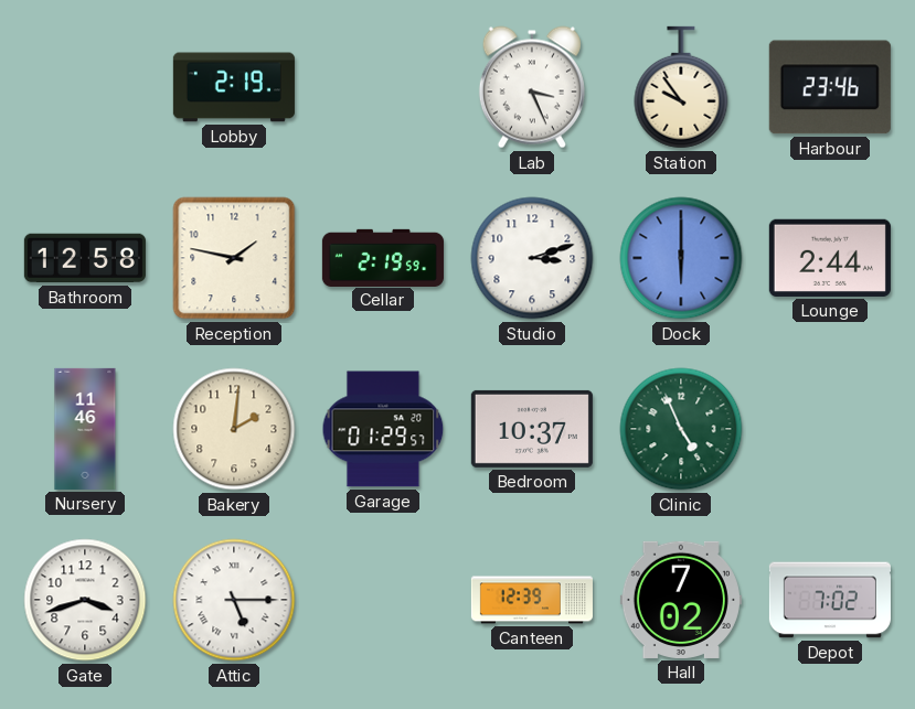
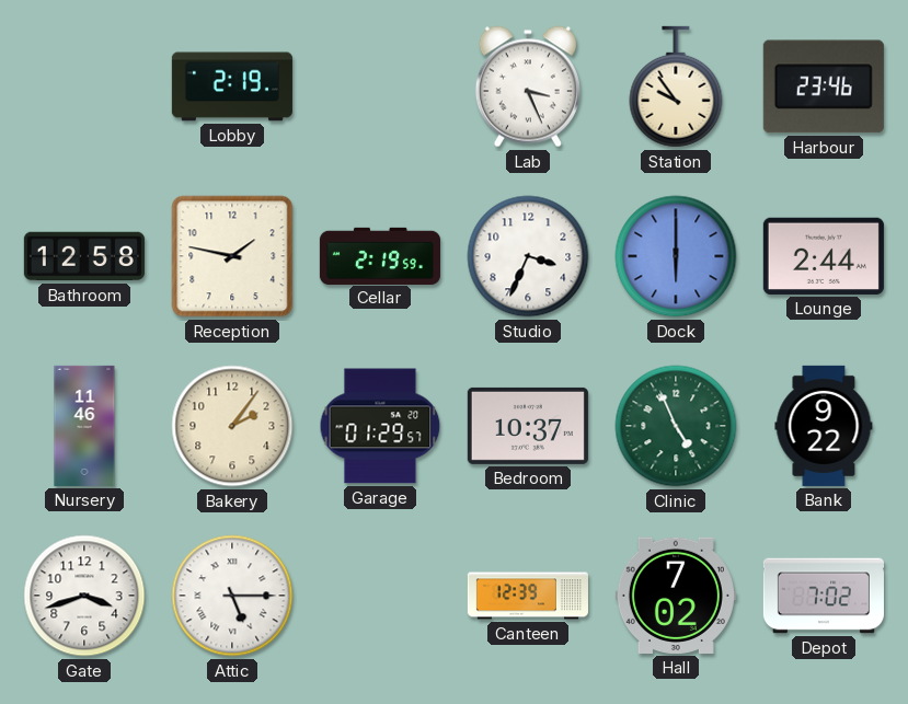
Studio: 3:12 -> 3:34 (528, 256)
Bakery: 2:01 -> 2:06 (232, 426)
Bank: none -> 9:22 (824, 426)
